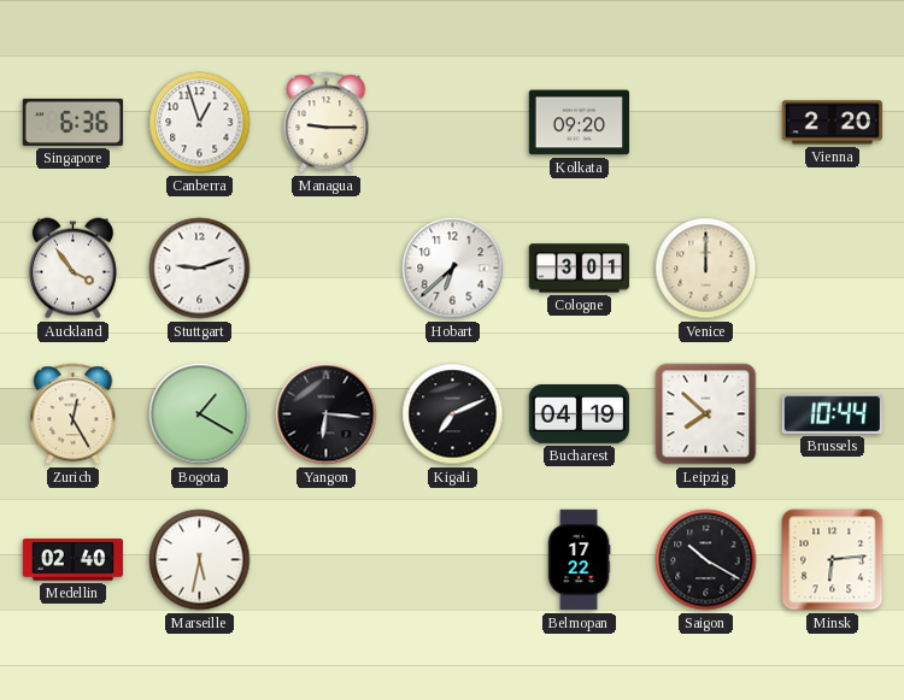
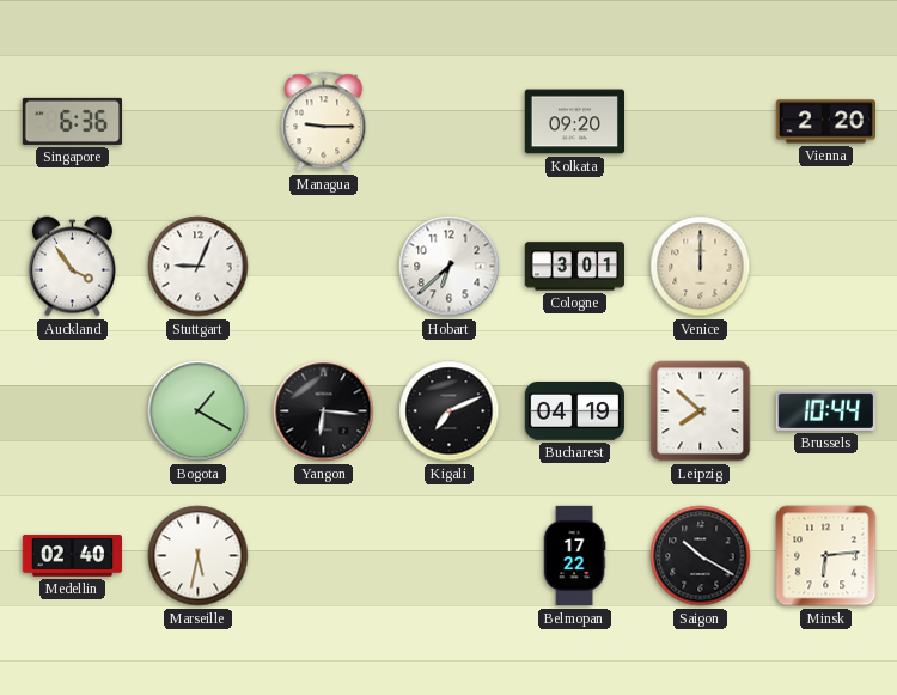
Canberra: 12:57 -> none (200, 123)
Stuttgart: 9:12 -> 9:04 (199, 267)
Zurich: 12:25 -> none (74, 414)
